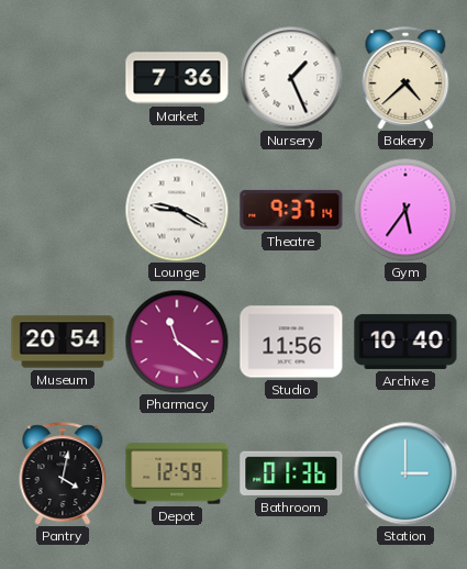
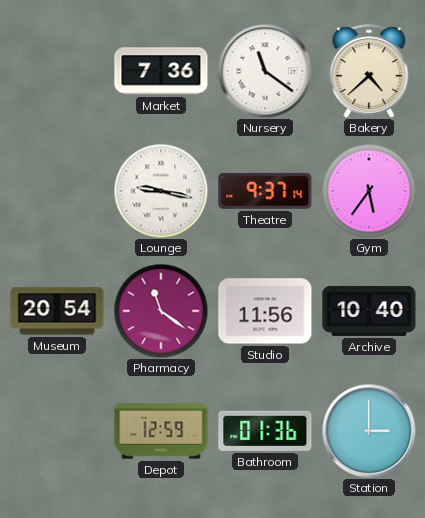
Nursery: 1:26 -> 11:21 (265, 71)
Lounge: 9:20 -> 9:17 (161, 191)
Pantry: 4:02 -> none (63, 473)
